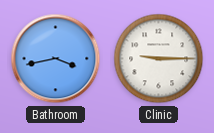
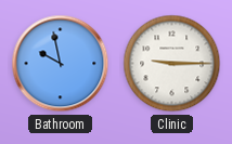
Bathroom: 3:43 -> 9:58 (61, 64)
